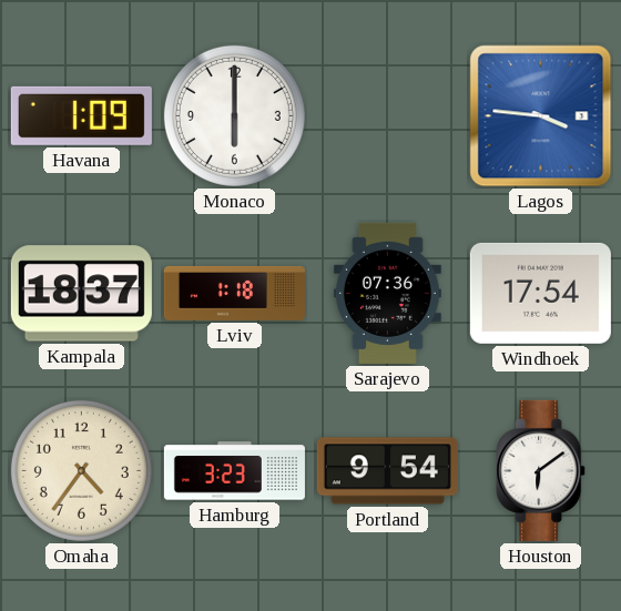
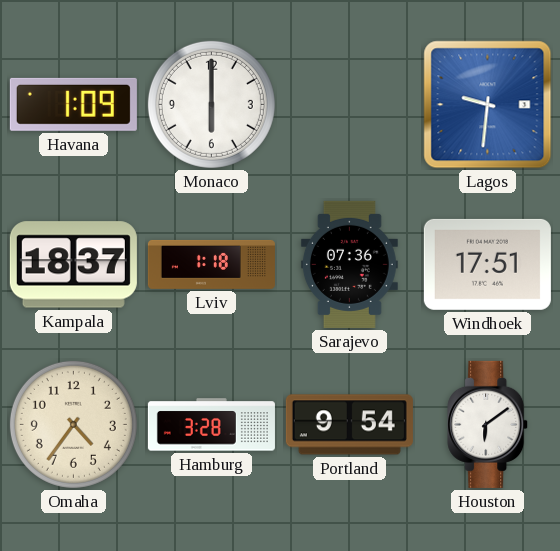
Lagos: 3:46 -> 9:31 (488, 105)
Windhoek: 17:54 -> 17:51 (487, 264)
Hamburg: 3:23 -> 3:28 (211, 425)
